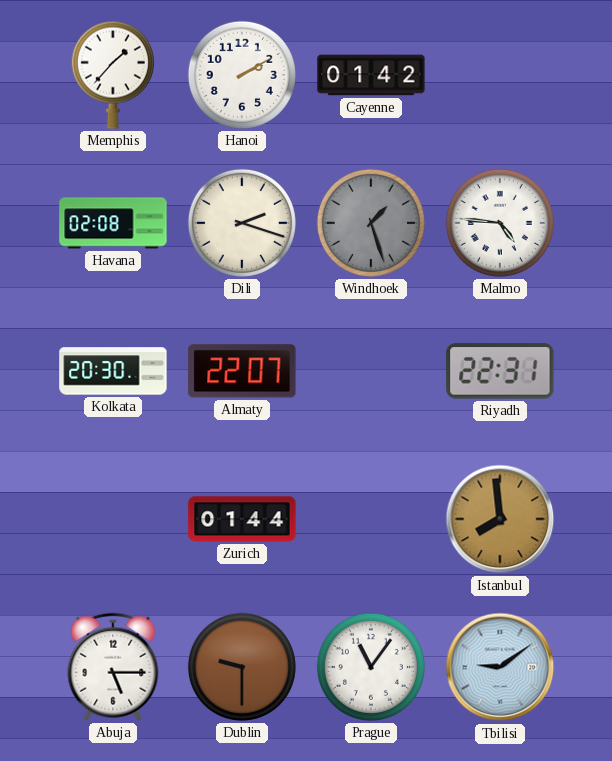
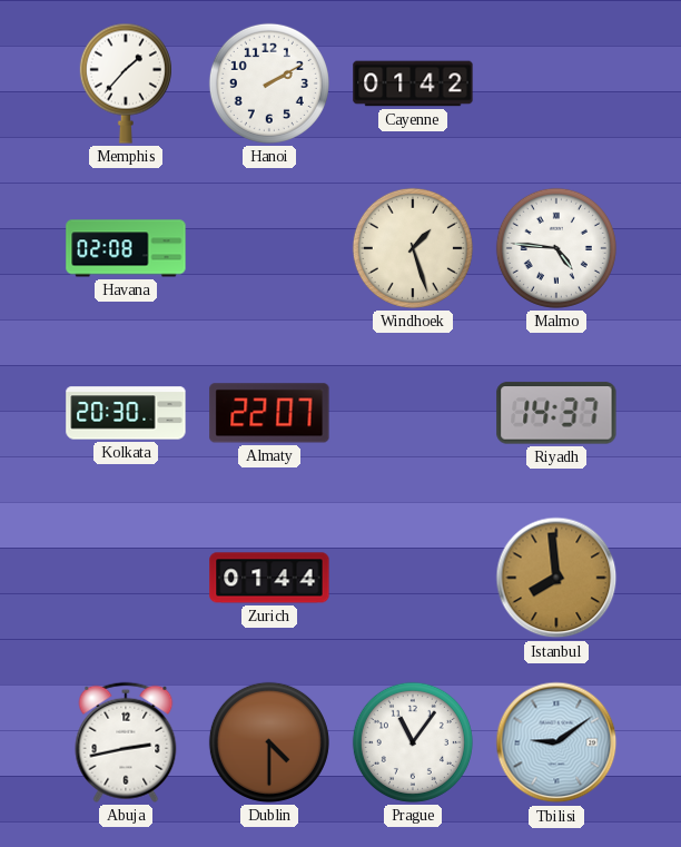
Dili: 2:18 -> none (242, 223)
Windhoek dial: grey -> cream (413, 248)
Riyadh: 22:31 -> 14:37 (556, 413)
Abuja: 5:15 -> 2:43 (126, 742)
Dublin: 9:30 -> 4:30 (269, 742)
